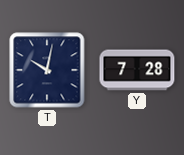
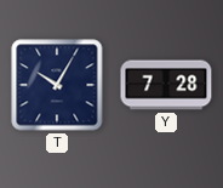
T: 10:02 -> 10:05 (57, 85)
